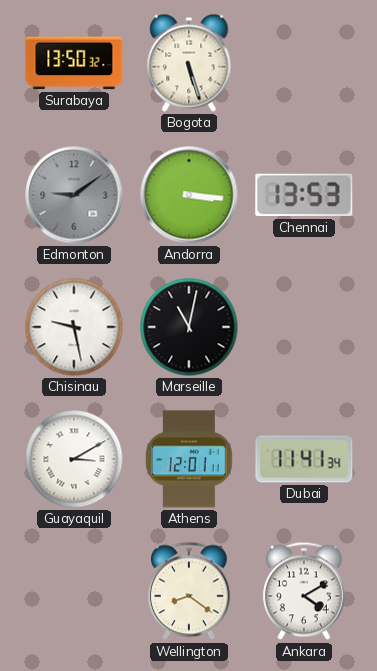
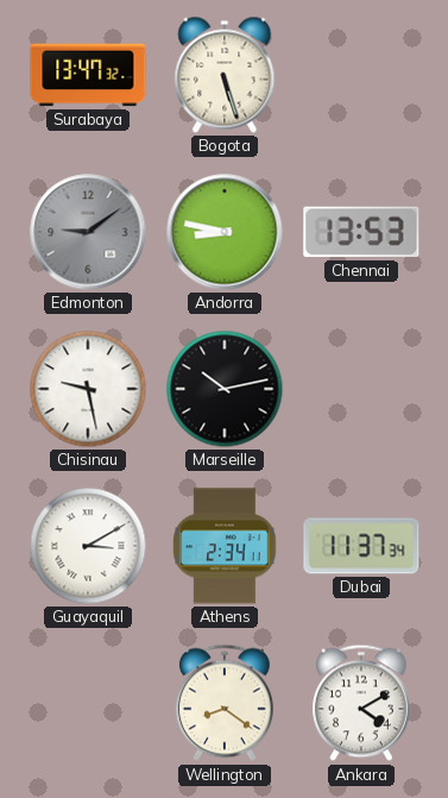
Surabaya: 13:50 -> 13:47 (88, 75)
Andorra: 3:16 -> 8:47 (225, 232)
Marseille: 11:02 -> 10:13 (225, 389)
Athens: 12:01 -> 2:34 (225, 546)
Dubai: 11:41 -> 11:37 (361, 546)
